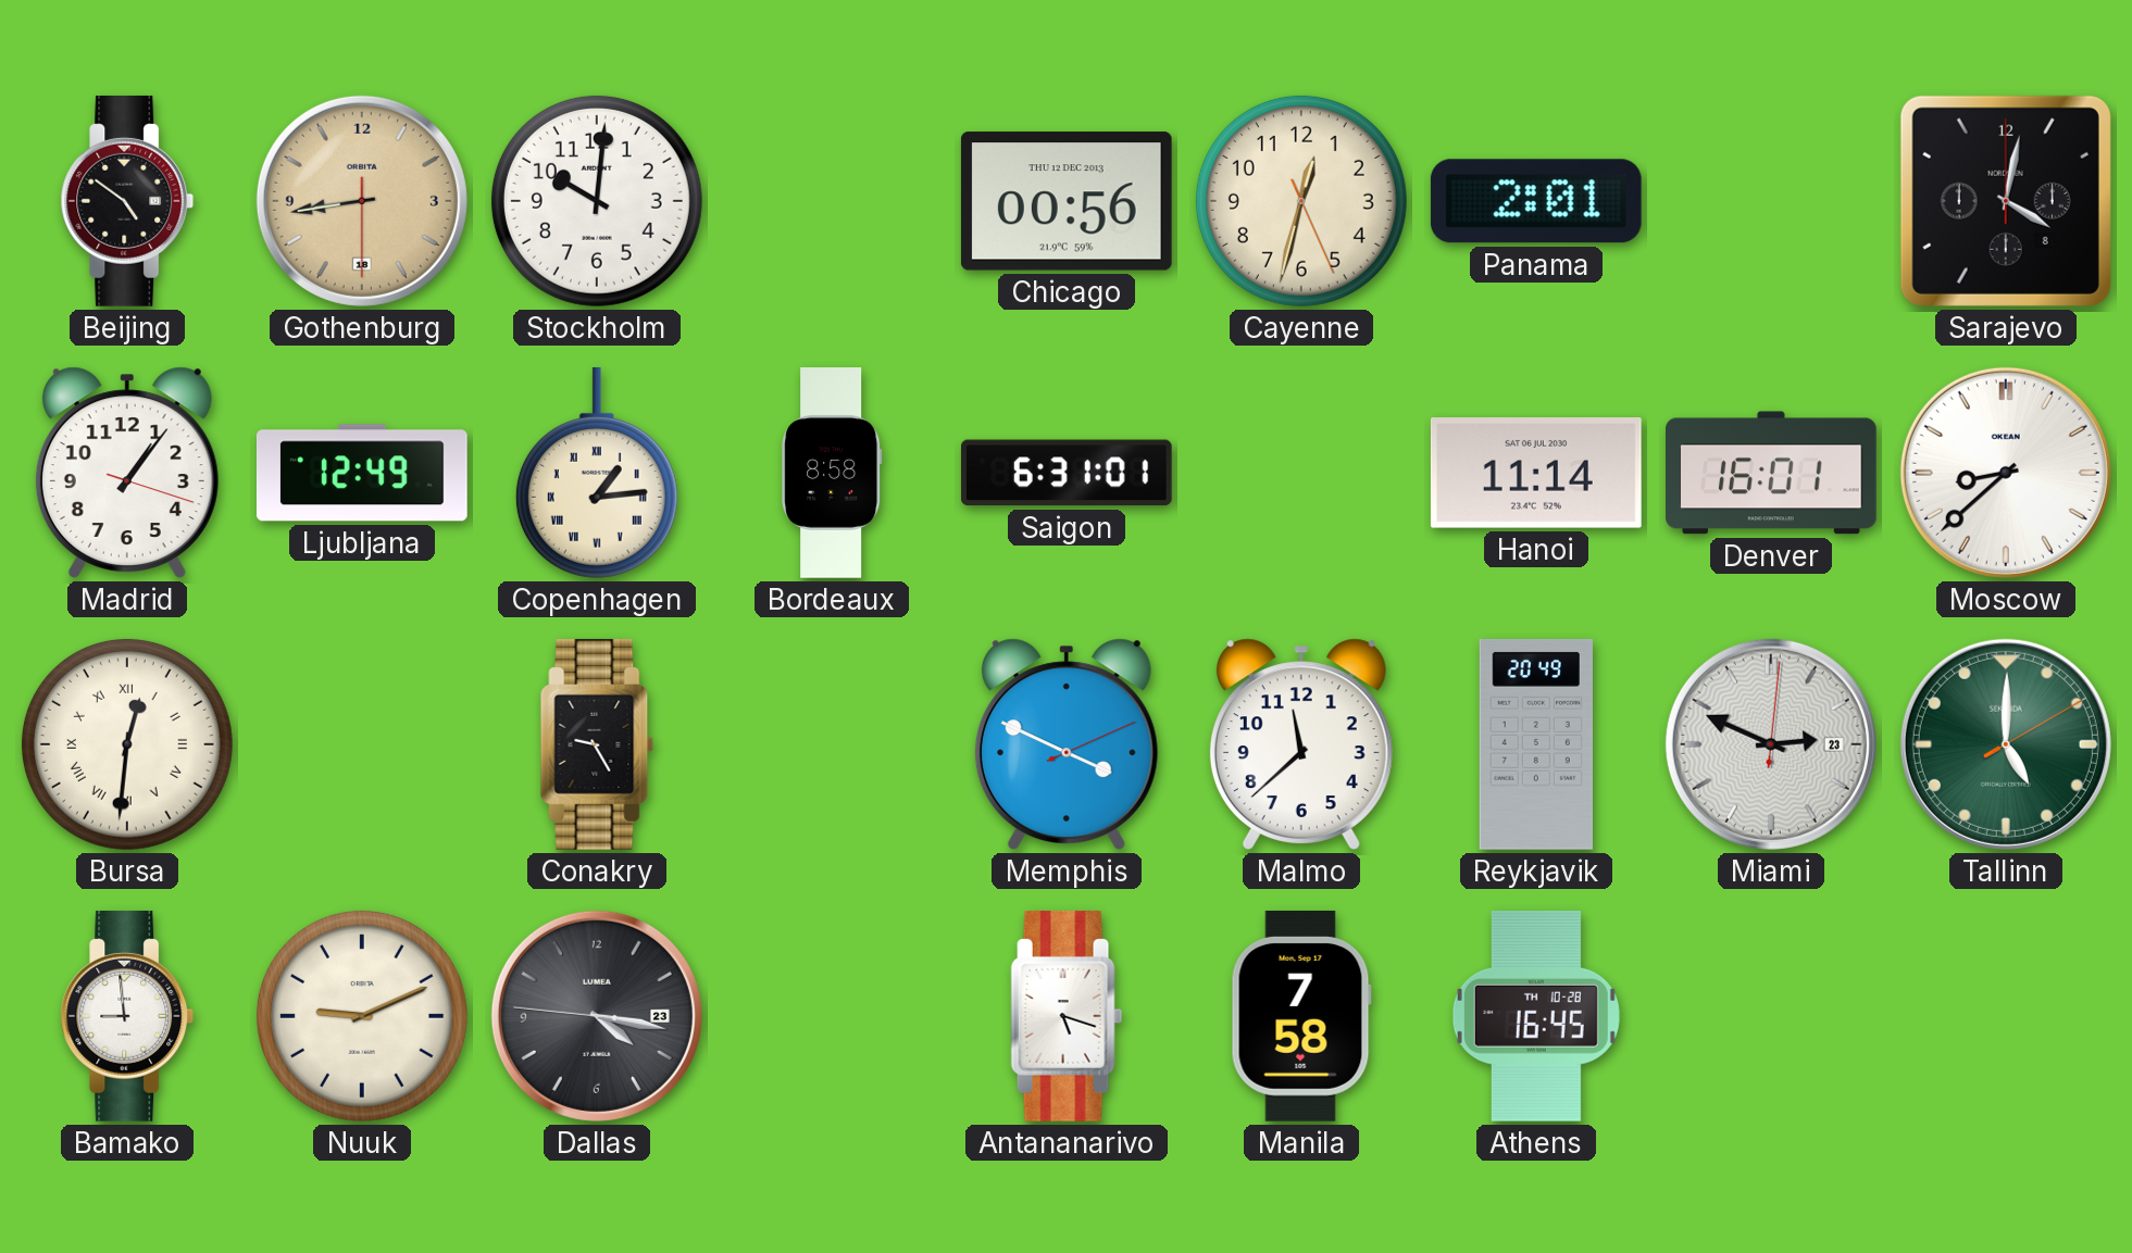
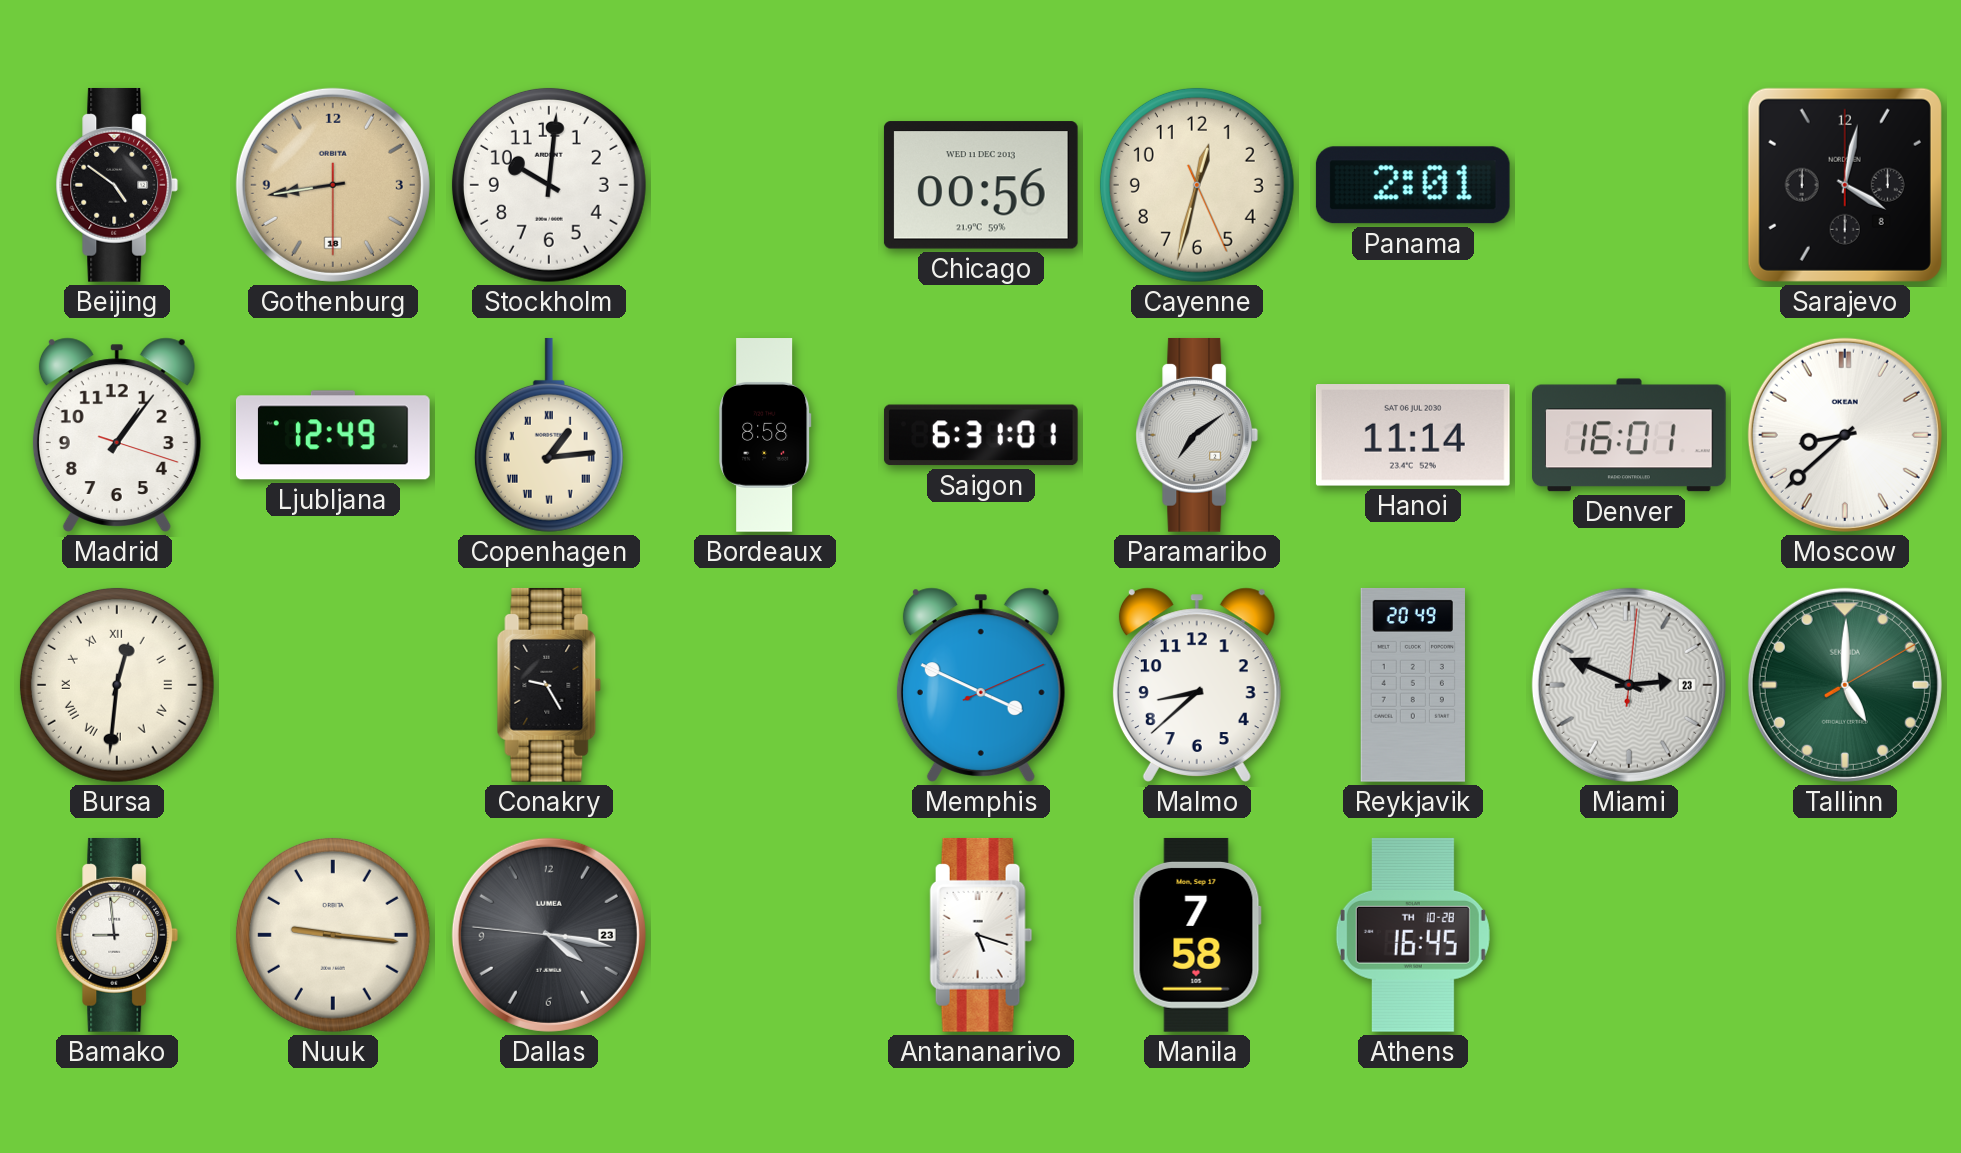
Chicago date: THU 12 DEC 2013 -> WED 11 DEC 2013 (981, 185)
Paramaribo: none -> 7:09 (1197, 435)
Malmo: 11:38 -> 8:38 (1197, 685)
Nuuk: 9:11 -> 9:16 (333, 935)
